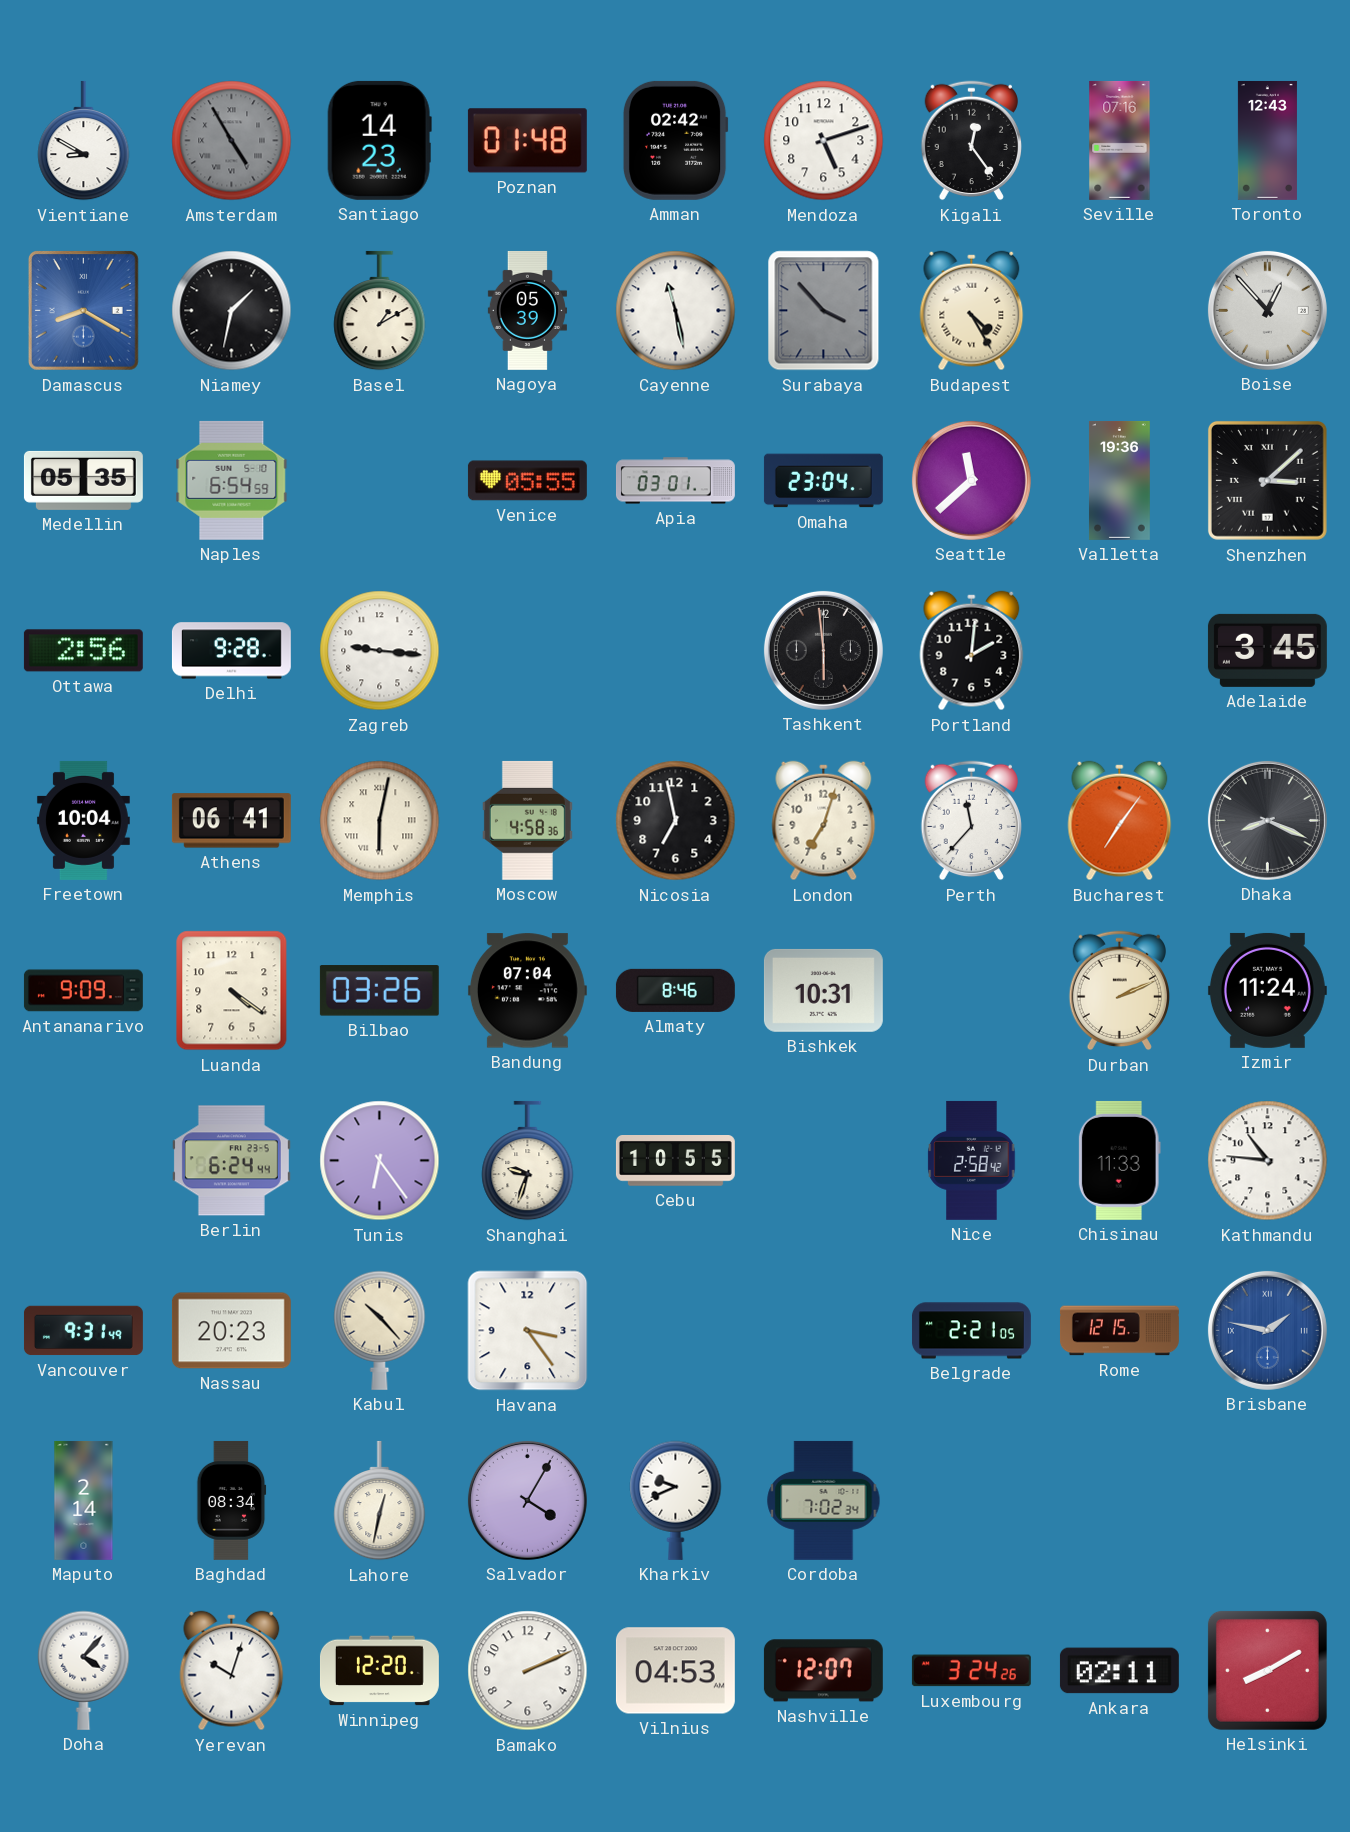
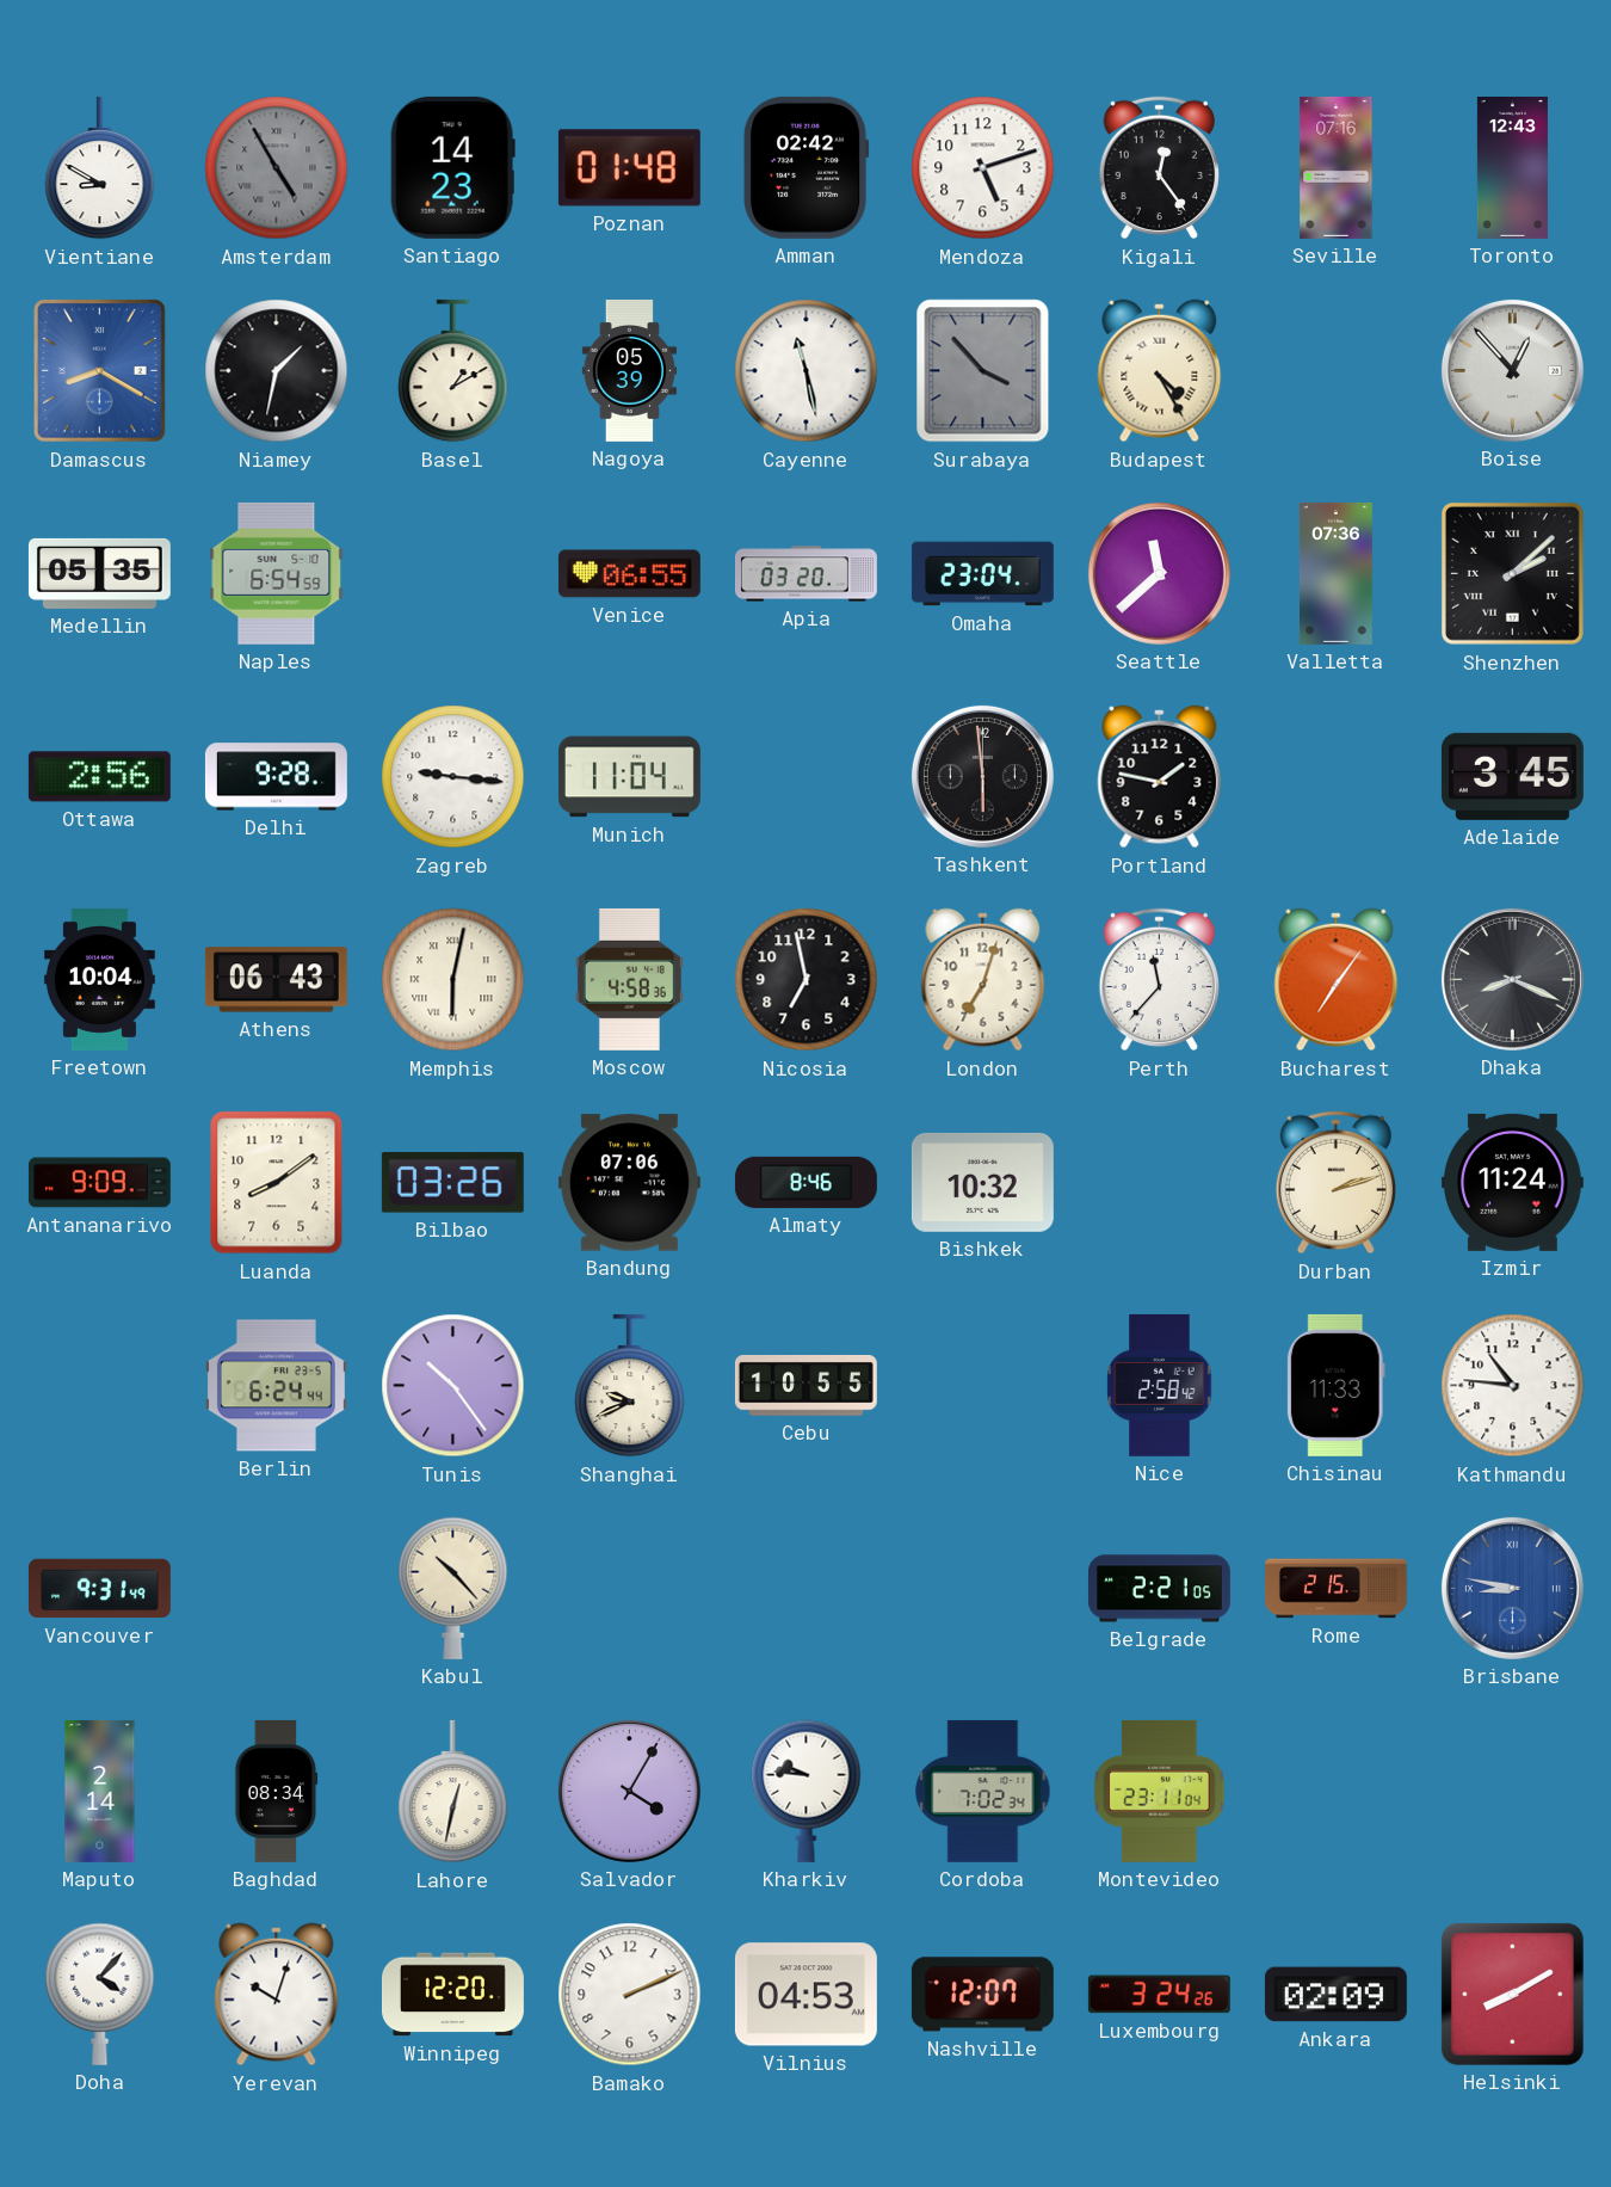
Venice: 05:55 -> 06:55 (629, 574)
Apia: 03:01 -> 03:20 (805, 574)
Valletta: 19:36 -> 07:36 (1335, 573)
Shenzhen: 3:08 -> 2:08 (1512, 573)
Munich: none -> 11:04 (629, 777)
Portland: 2:01 -> 1:47 (1160, 777)
Athens: 06:41 -> 06:43 (276, 980)
Luanda: 4:21 -> 8:09 (277, 1183)
Bandung: 07:04 -> 07:06 (629, 1183)
Bishkek: 10:31 -> 10:32 (982, 1182)
Durban: 2:11 -> 2:12 (1335, 1183)
Tunis: 6:24 -> 10:24 (453, 1386)
Shanghai: 9:33 -> 9:41 (630, 1386)
Nassau: 20:23 -> none (231, 1331)
Havana: 3:24 -> none (528, 1331)
Rome: 12:15 -> 2:15 (1335, 1589)
Brisbane: 1:47 -> 8:47 (1512, 1588)
Kharkiv: 9:41 -> 9:46 (807, 1791)
Montevideo: none -> 23:11 (1160, 1791)
Ankara: 02:11 -> 02:09 (1335, 1995)
